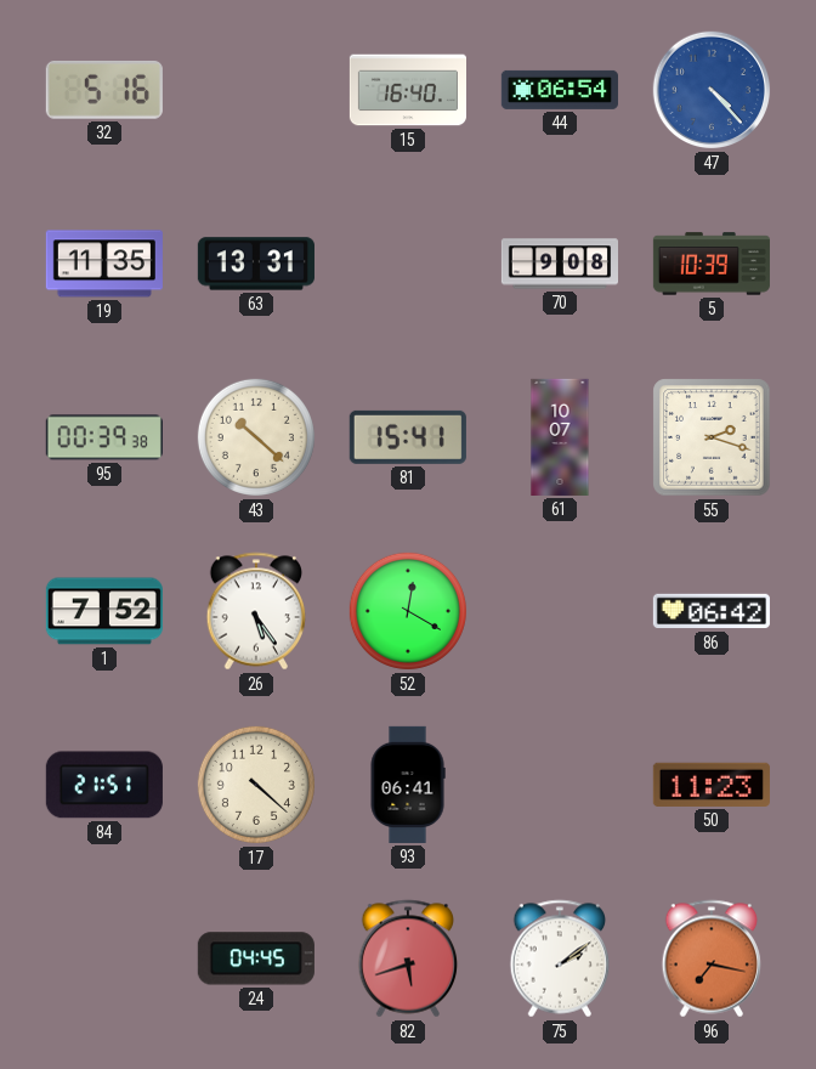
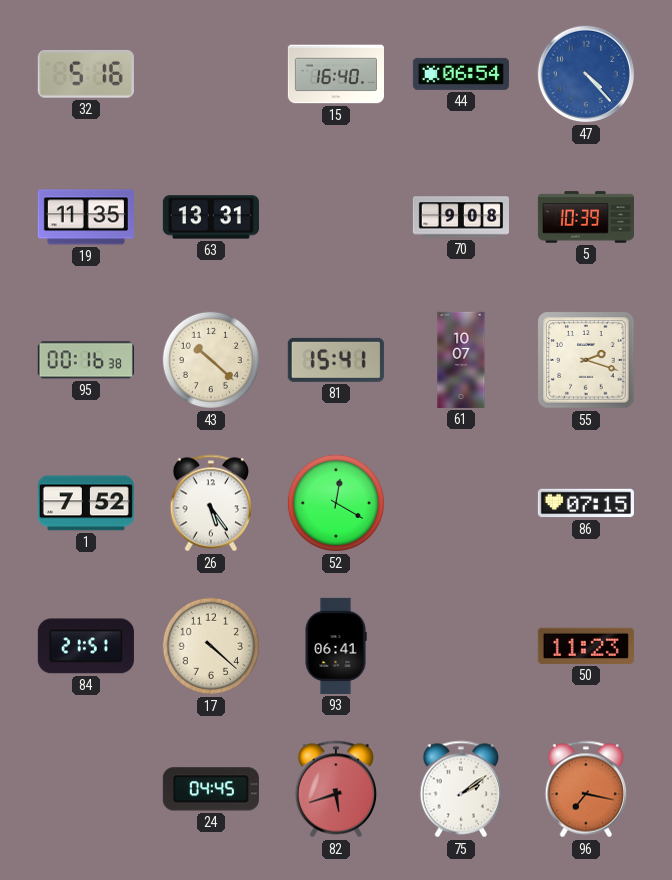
95: 00:39 -> 00:16 (86, 360)
86: 06:42 -> 07:15 (586, 503)
